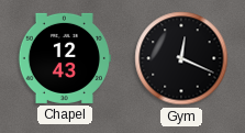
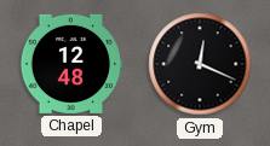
Chapel: 12:43 -> 12:48 (70, 64)
